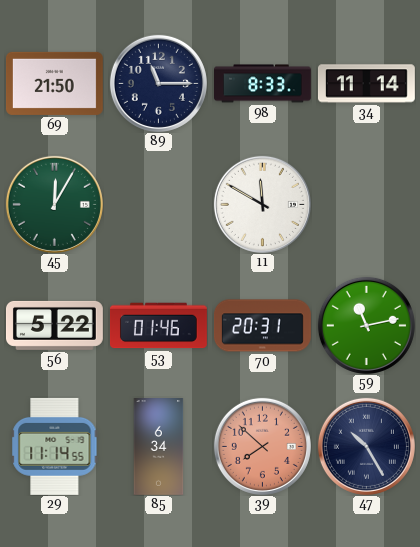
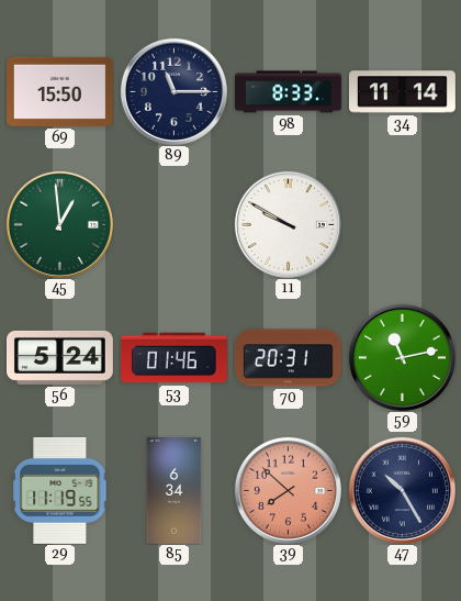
69: 21:50 -> 15:50 (59, 91)
45: 12:05 -> 12:59 (59, 224)
11: 11:50 -> 9:50 (288, 224)
56: 5:22 -> 5:24 (60, 357)
29: 11:14 -> 11:19 (60, 490)
